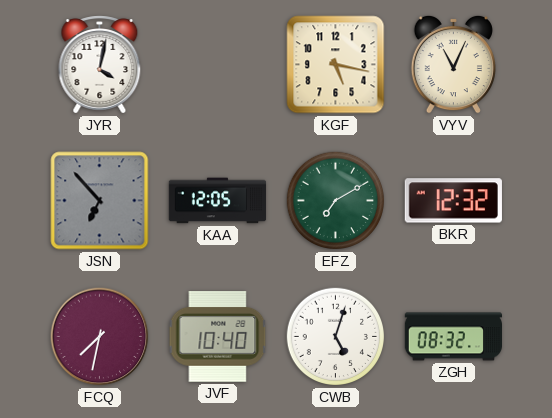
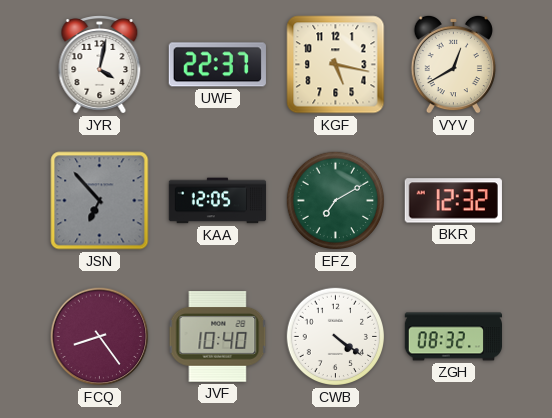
UWF: none -> 22:37 (217, 65)
VYV: 11:04 -> 12:40 (453, 64)
FCQ: 7:32 -> 8:24 (100, 337)
CWB: 5:03 -> 4:21 (336, 337)
